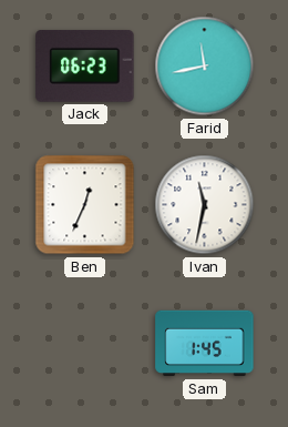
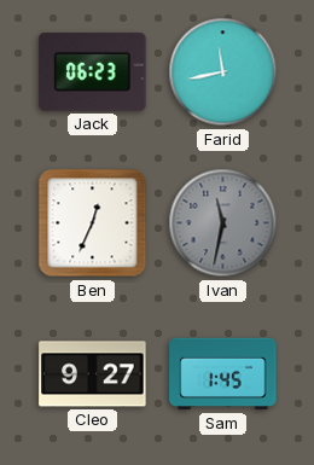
Ivan dial: white -> grey (223, 223)
Cleo: none -> 9:27 (93, 374)
